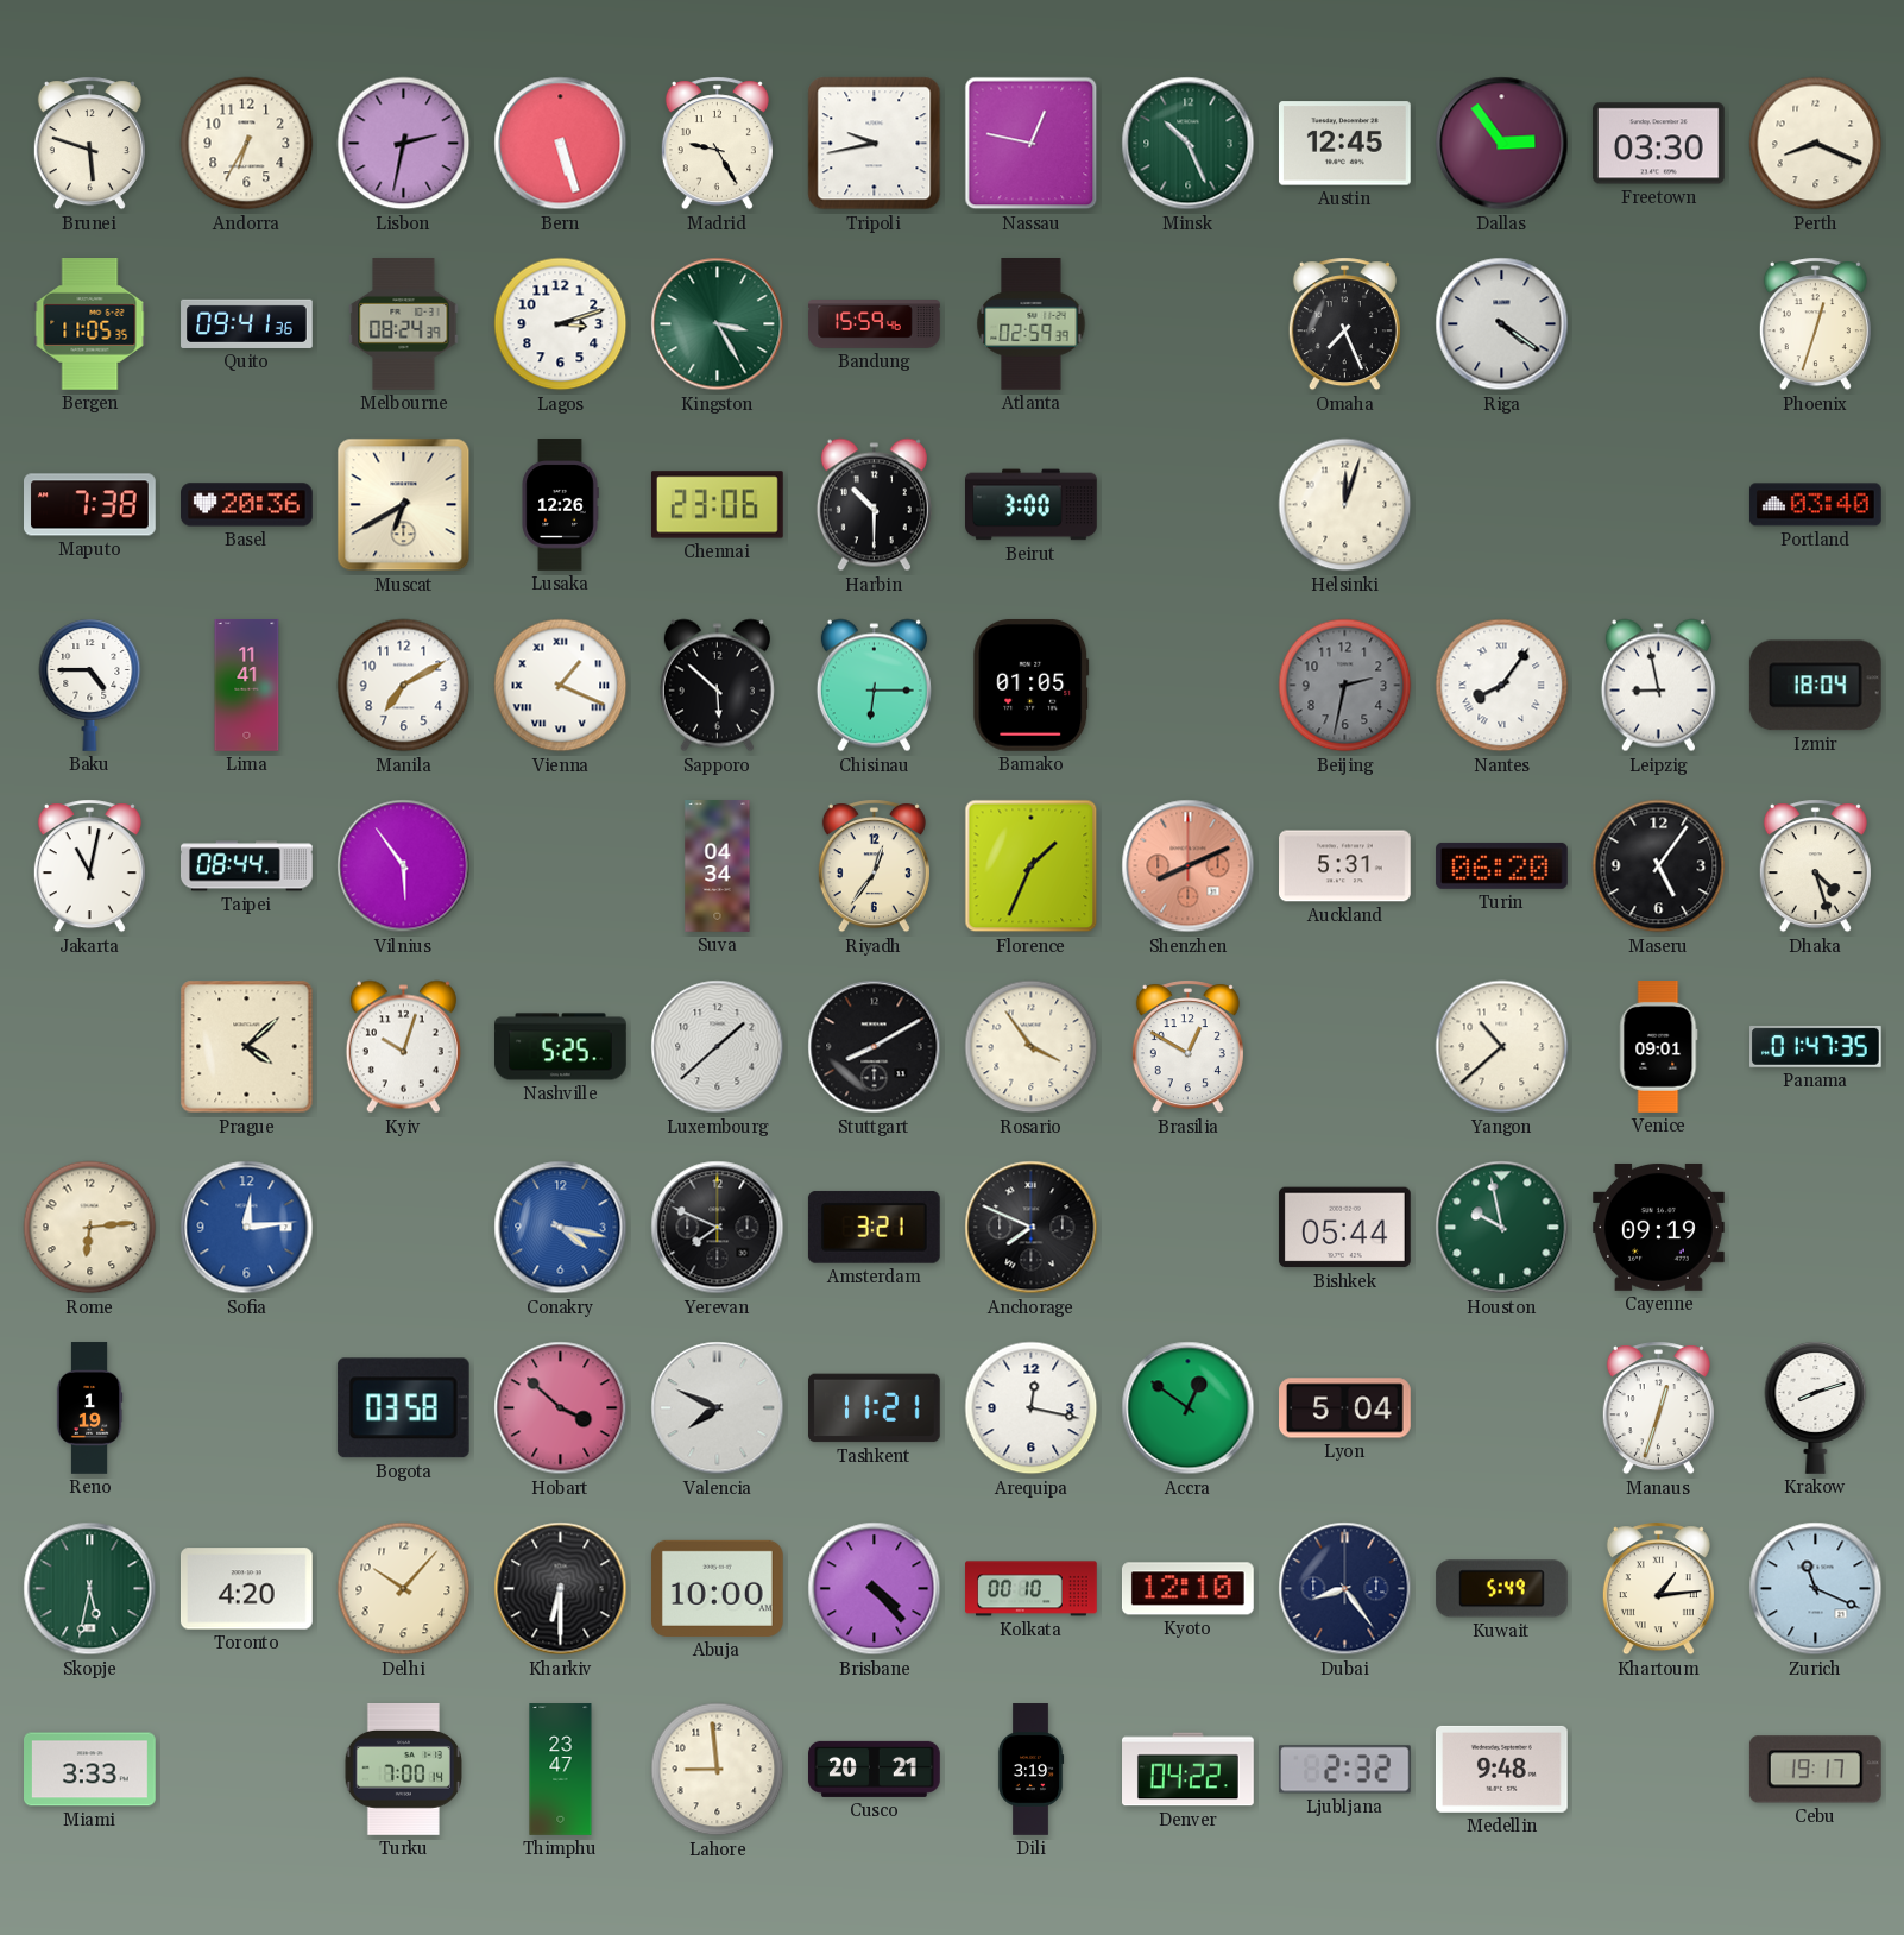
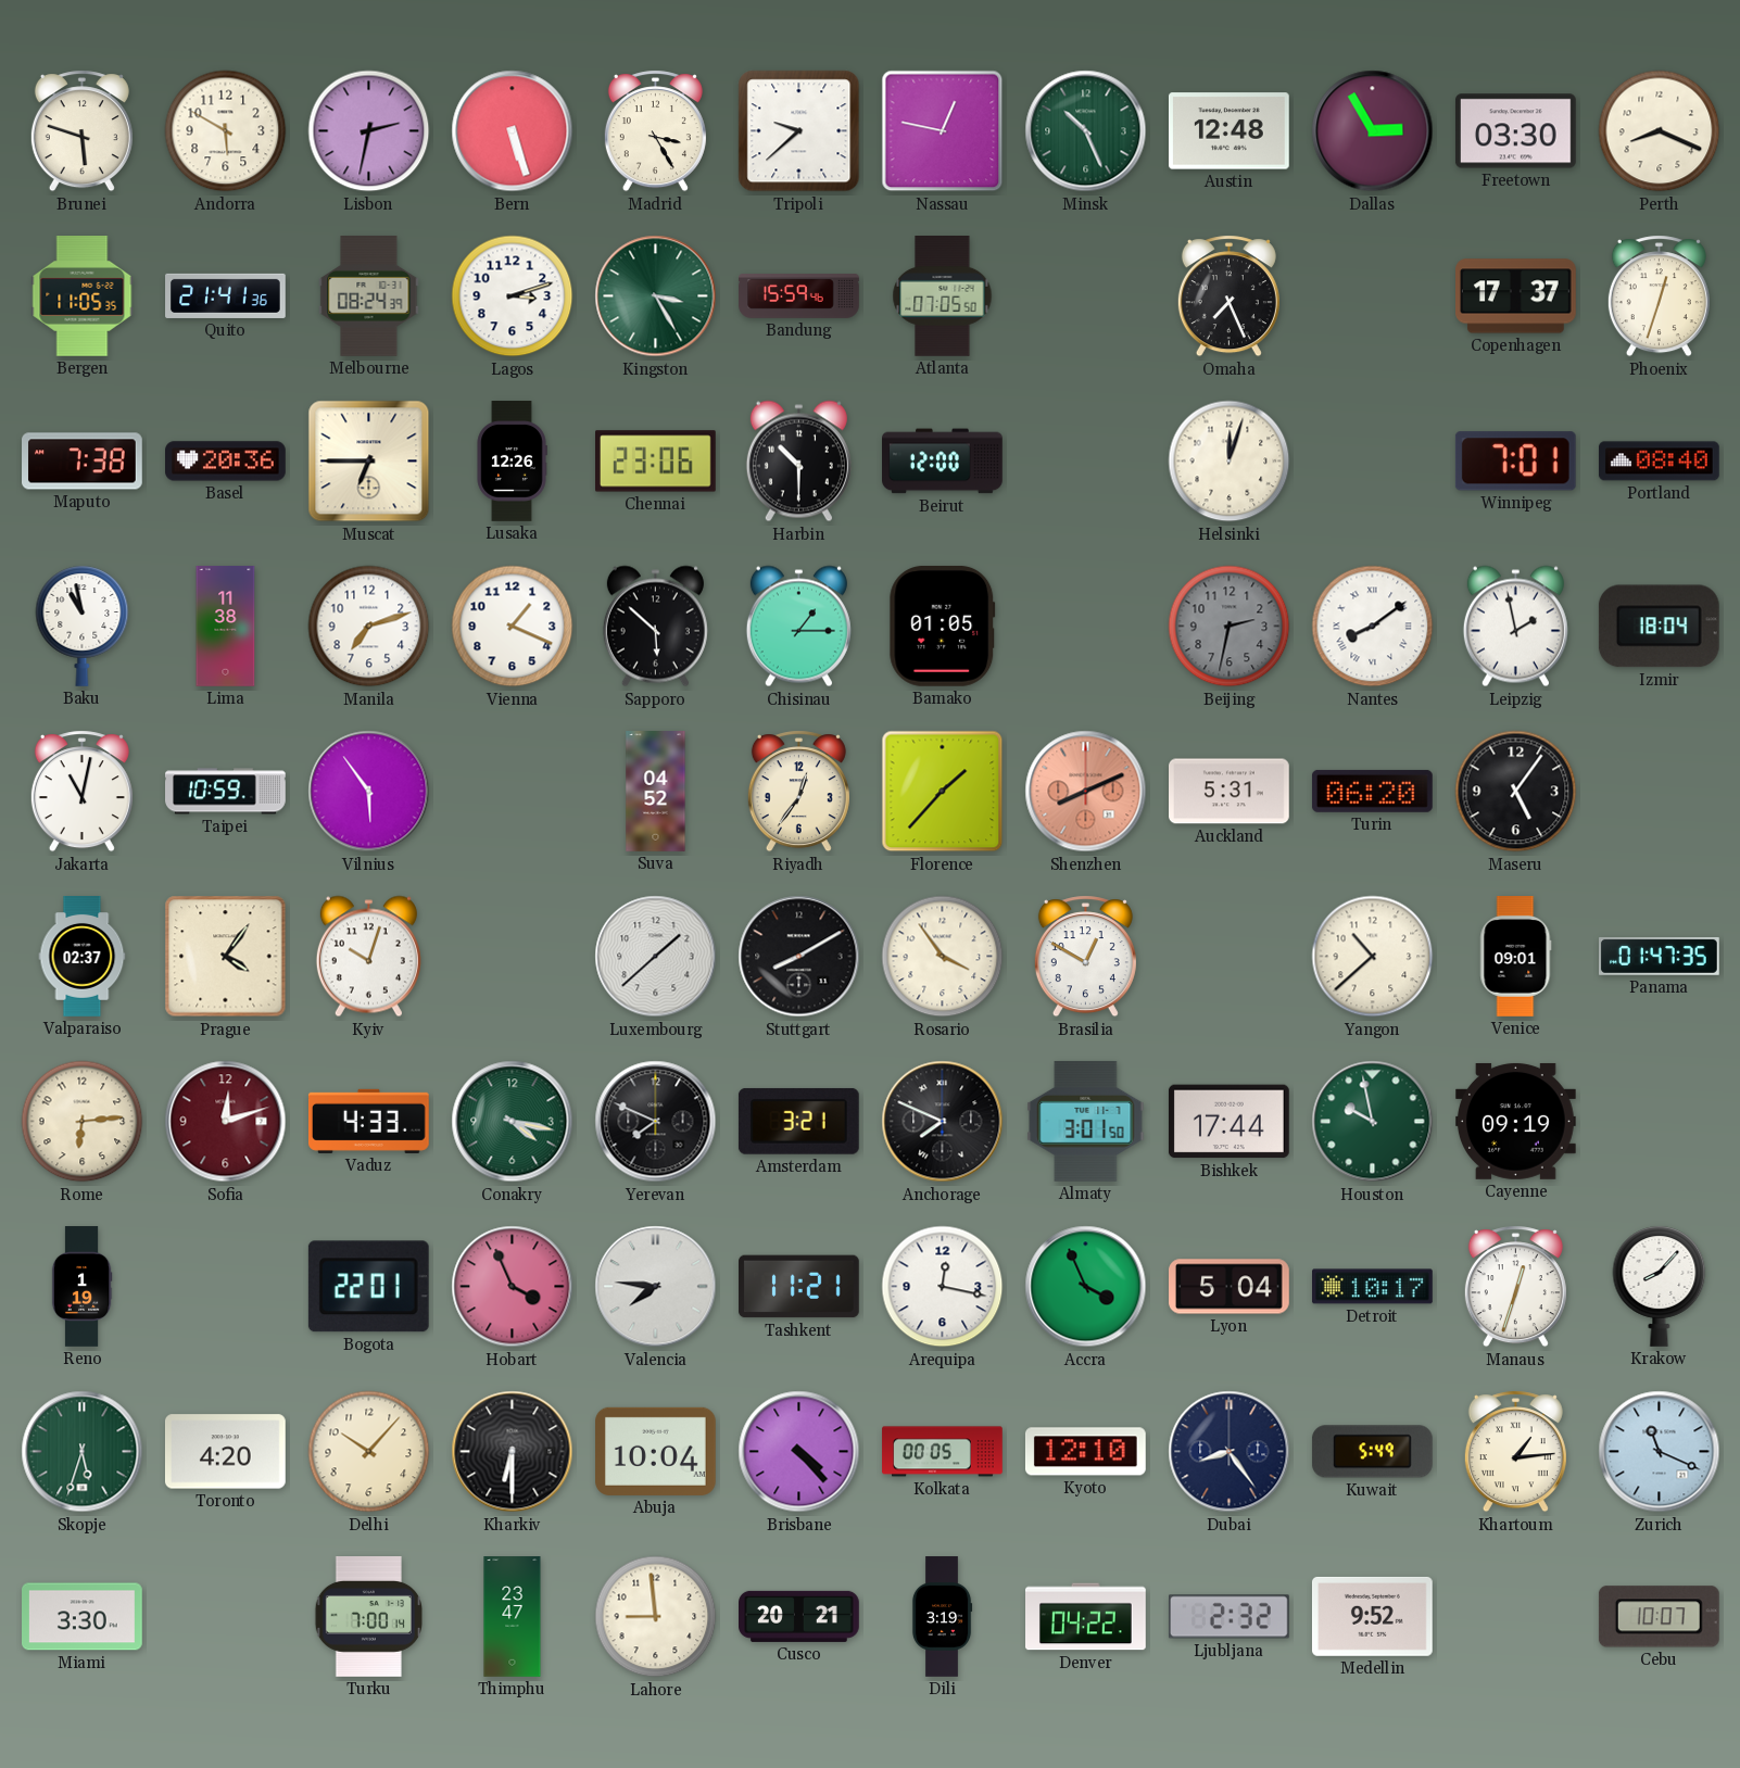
Andorra: 6:35 -> 5:50 (226, 131)
Madrid: 9:25 -> 3:25 (655, 131)
Tripoli: 9:43 -> 9:38 (799, 131)
Austin: 12:45 -> 12:48 (1228, 131)
Dallas: 2:54 -> 2:55 (1373, 131)
Quito: 09:41 -> 21:41 (226, 295)
Atlanta: 02:59 -> 07:05 (943, 296)
Riga: 4:21 -> none (1502, 324)
Copenhagen: none -> 17:37 (1516, 296)
Muscat: 6:40 -> 6:45 (369, 462)
Beirut: 3:00 -> 12:00 (943, 462)
Winnipeg: none -> 7:01 (1515, 462)
Portland: 03:40 -> 08:40 (1659, 462)
Baku: 4:45 -> 10:58 (83, 626)
Lima: 11:41 -> 11:38 (226, 627)
Manila: 7:10 -> 7:12 (369, 627)
Vienna numerals: Roman -> Arabic (513, 627)
Chisinau: 6:15 -> 1:15 (798, 627)
Nantes: 8:06 -> 8:09 (1373, 627)
Leipzig: 8:58 -> 1:58 (1515, 627)
Taipei: 08:44 -> 10:59 (226, 792)
Suva: 04:34 -> 04:52 (656, 792)
Florence: 1:34 -> 1:37 (943, 792)
Dhaka: 4:27 -> none (1815, 866)
Valparaiso: none -> 02:37 (83, 957)
Prague: 4:08 -> 4:06 (226, 957)
Nashville: 5:25 -> none (561, 1047)
Sofia: 12:14 -> 12:12 (226, 1122)
Sofia dial: blue -> burgundy (226, 1122)
Vaduz: none -> 4:33 (368, 1121)
Conakry dial: blue -> green (513, 1122)
Almaty: none -> 3:01 (1086, 1121)
Bishkek: 05:44 -> 17:44 (1228, 1122)
Bogota: 03:58 -> 22:01 (368, 1287)
Hobart: 3:52 -> 3:56 (513, 1287)
Valencia: 7:49 -> 7:46 (656, 1287)
Accra: 12:51 -> 3:56 (1086, 1287)
Detroit: none -> 10:17 (1373, 1287)
Krakow: 8:12 -> 8:07 (1660, 1286)
Skopje: 5:32 -> 5:33 (83, 1452)
Abuja: 10:00 -> 10:04 (656, 1451)
Kolkata: 00:10 -> 00:05 (943, 1452)
Miami: 3:33 -> 3:30 (83, 1617)
Medellin: 9:48 -> 9:52 (1372, 1616)
Cebu: 19:17 -> 10:07 (1659, 1617)
